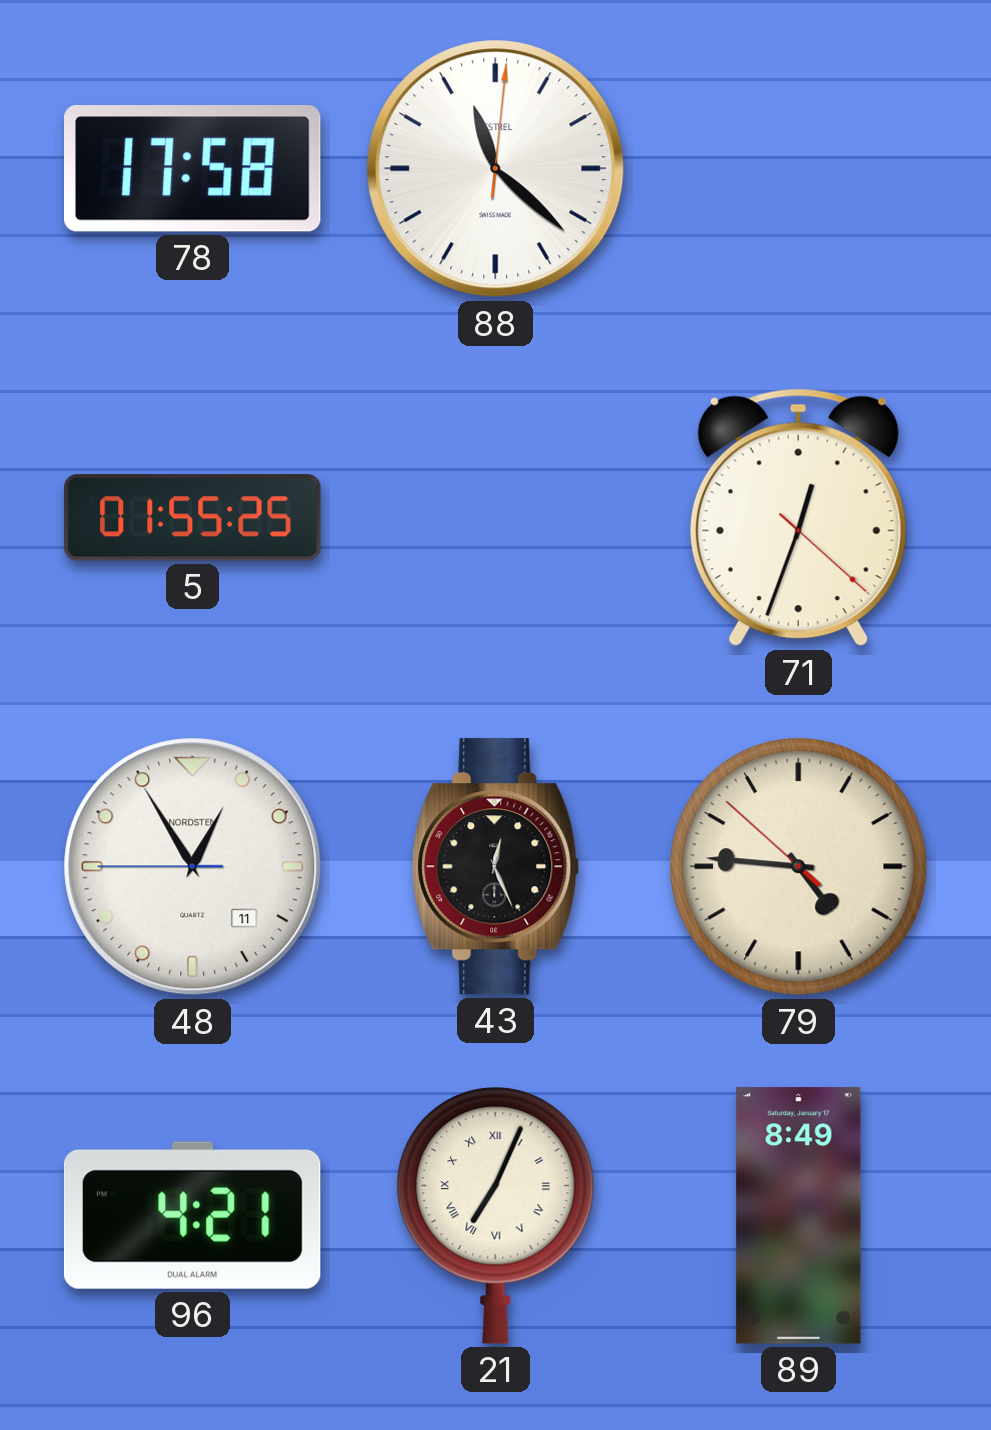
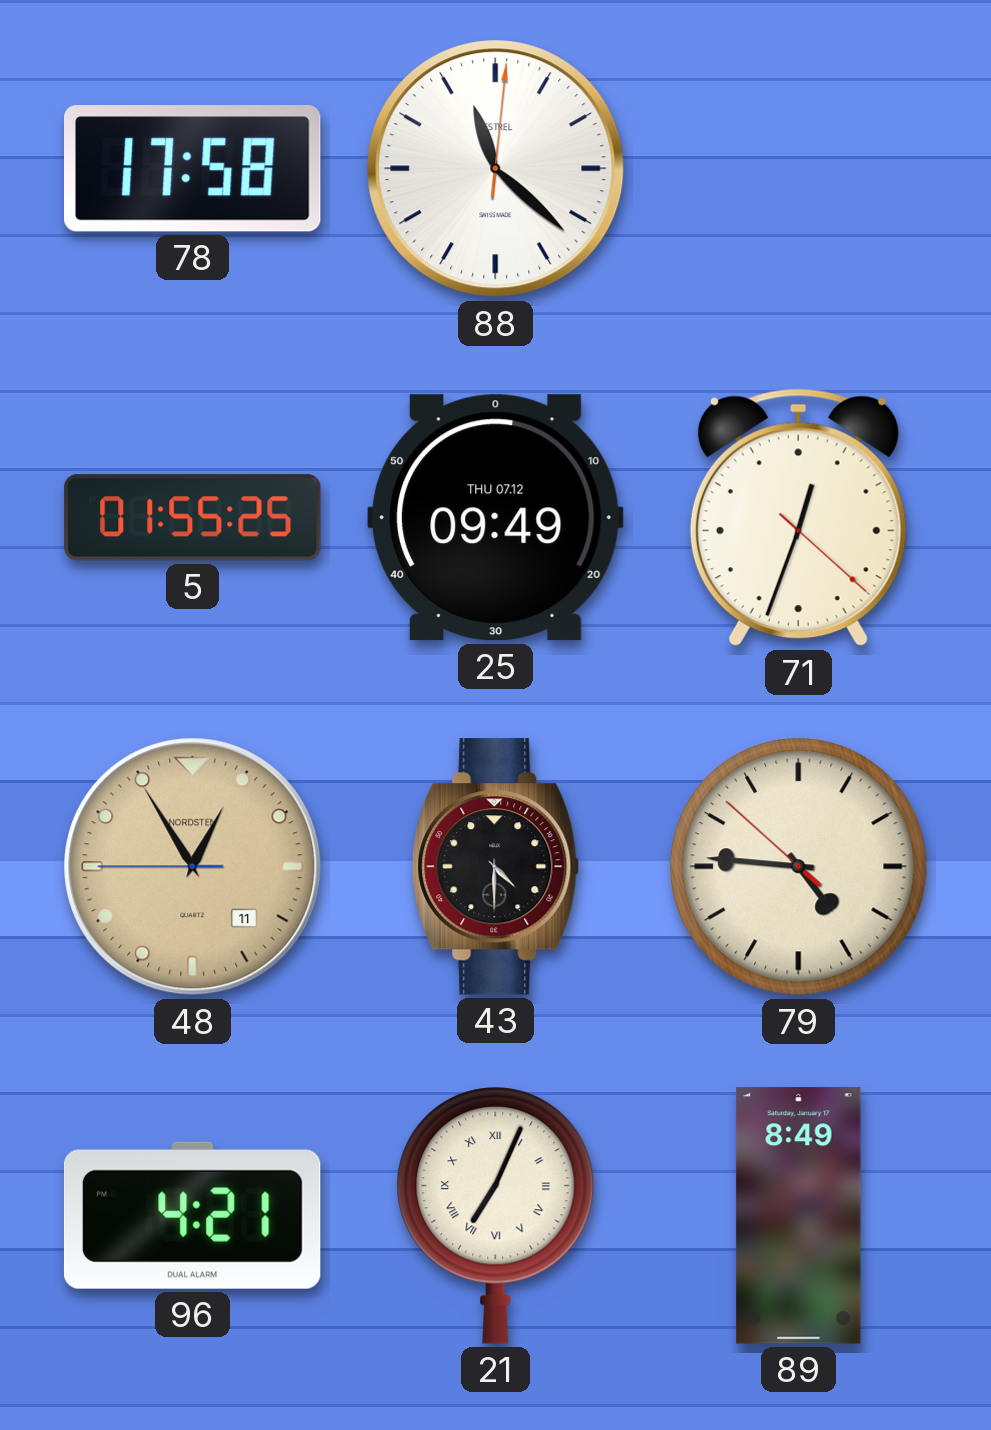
25: none -> 09:49 (495, 518)
48 dial: white -> champagne (193, 867)
43: 12:26 -> 4:30 (496, 867)
